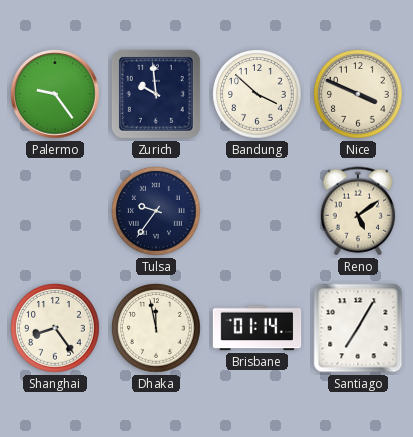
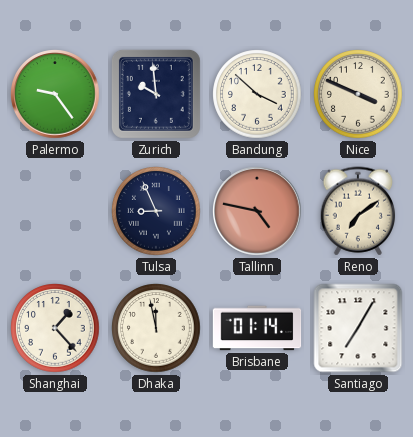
Tulsa: 9:36 -> 8:56 (156, 211)
Tallinn: none -> 4:47 (257, 211)
Reno: 5:09 -> 7:09 (358, 211)
Shanghai: 8:24 -> 1:23 (55, 328)
